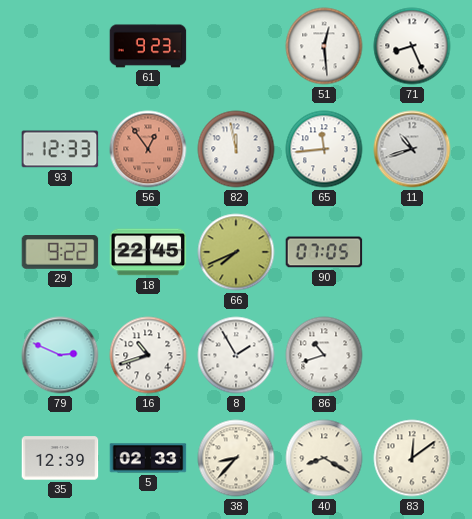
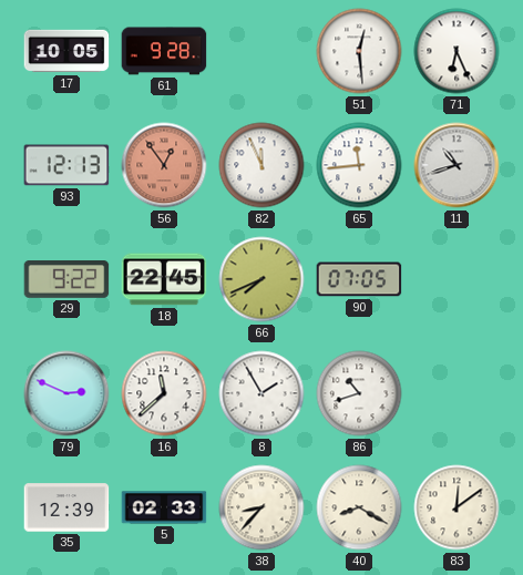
17: none -> 10:05 (66, 51)
61: 9:23 -> 9:28 (164, 51)
71: 8:26 -> 6:26 (457, 51)
93: 12:33 -> 12:13 (66, 165)
82: 11:58 -> 11:56 (261, 165)
16: 10:42 -> 11:38 (164, 393)
